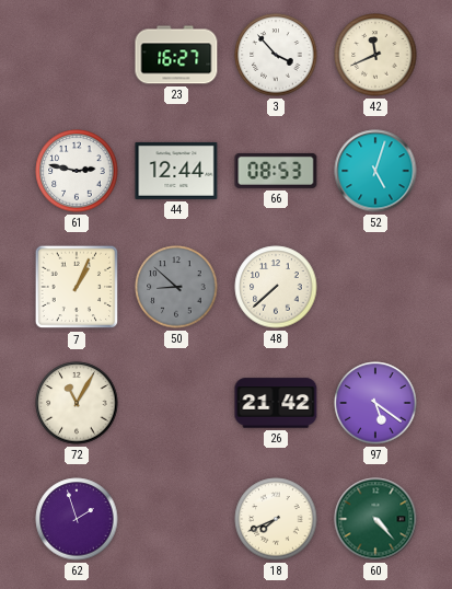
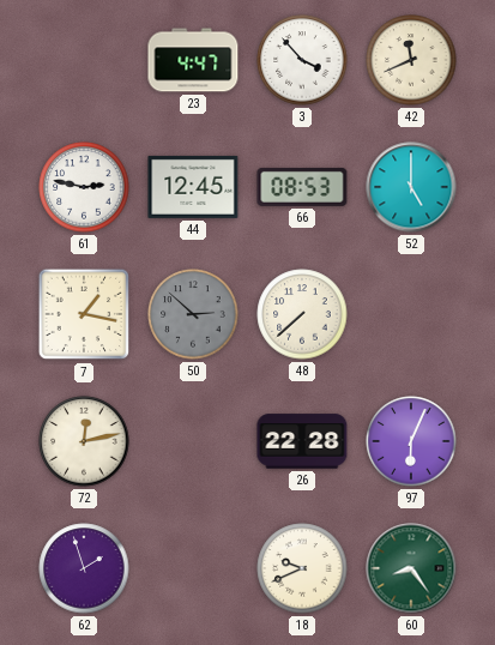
23: 16:27 -> 4:47 (193, 60)
44: 12:44 -> 12:45 (193, 187)
52: 5:03 -> 5:00 (411, 187)
7: 1:04 -> 1:17 (84, 314)
50: 8:52 -> 2:52 (193, 314)
72: 11:05 -> 12:13 (84, 441)
26: 21:42 -> 22:28 (302, 441)
97: 5:21 -> 6:04 (411, 441)
18: 7:41 -> 9:41 (302, 568)
60: 4:23 -> 8:24 (411, 568)
